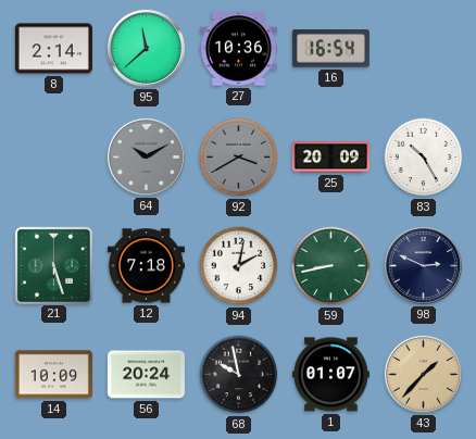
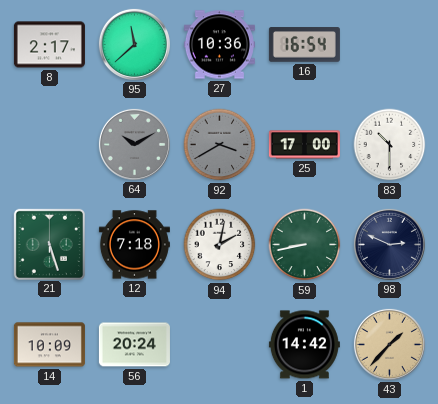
8: 2:14 -> 2:17 (49, 45)
25: 20:09 -> 17:00 (304, 145)
83: 10:25 -> 10:30 (390, 145)
68: 9:58 -> none (239, 375)
1: 01:07 -> 14:42 (304, 345)
